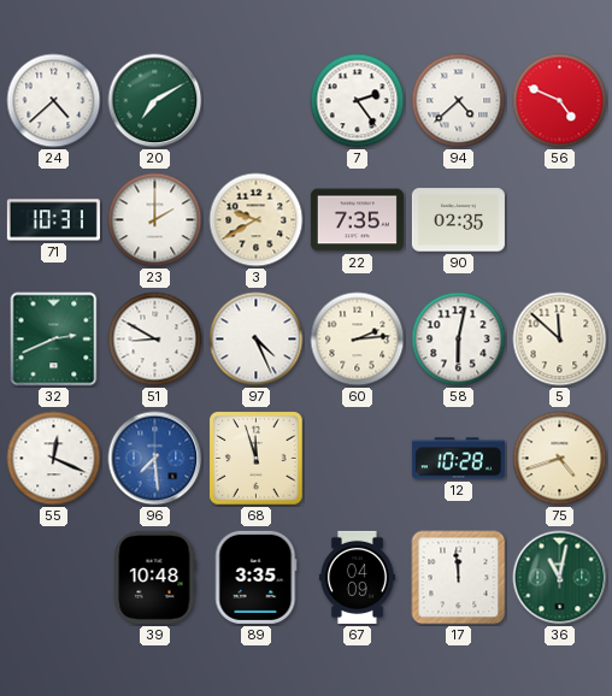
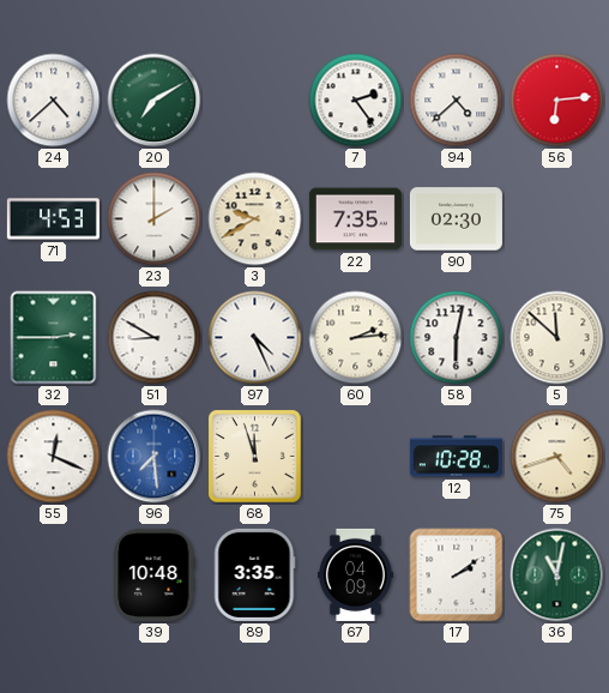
56: 4:49 -> 6:14 (557, 101)
71: 10:31 -> 4:53 (53, 219)
90: 02:35 -> 02:30 (456, 219)
32: 2:41 -> 2:45 (54, 338)
17: 11:59 -> 2:09 (457, 576)
